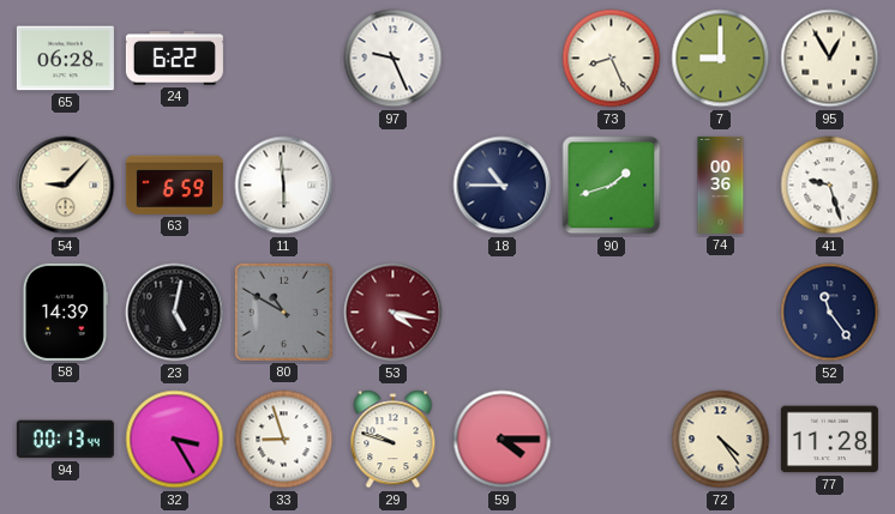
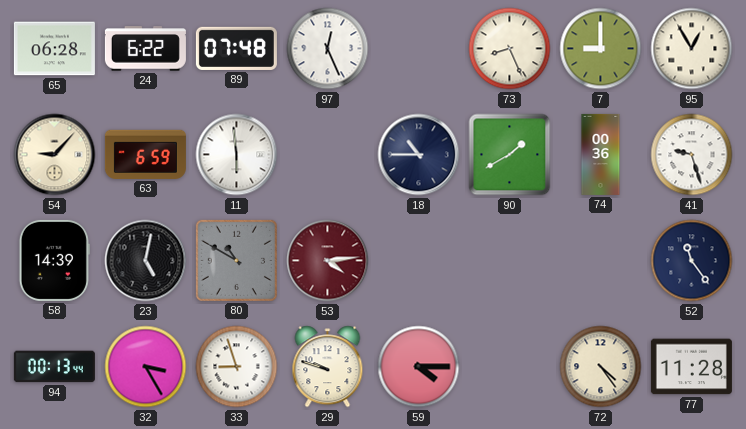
89: none -> 07:48 (236, 48)
97: 9:26 -> 12:26 (328, 49)
90: 1:42 -> 1:40 (510, 155)
53: 4:17 -> 4:14 (328, 261)
